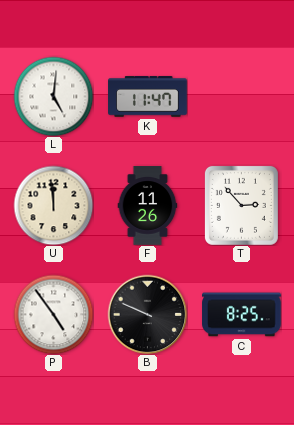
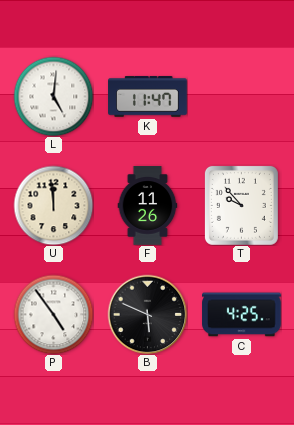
T: 2:53 -> 9:53 (241, 205)
B: 9:49 -> 5:49 (147, 314)
C: 8:25 -> 4:25 (242, 315)
